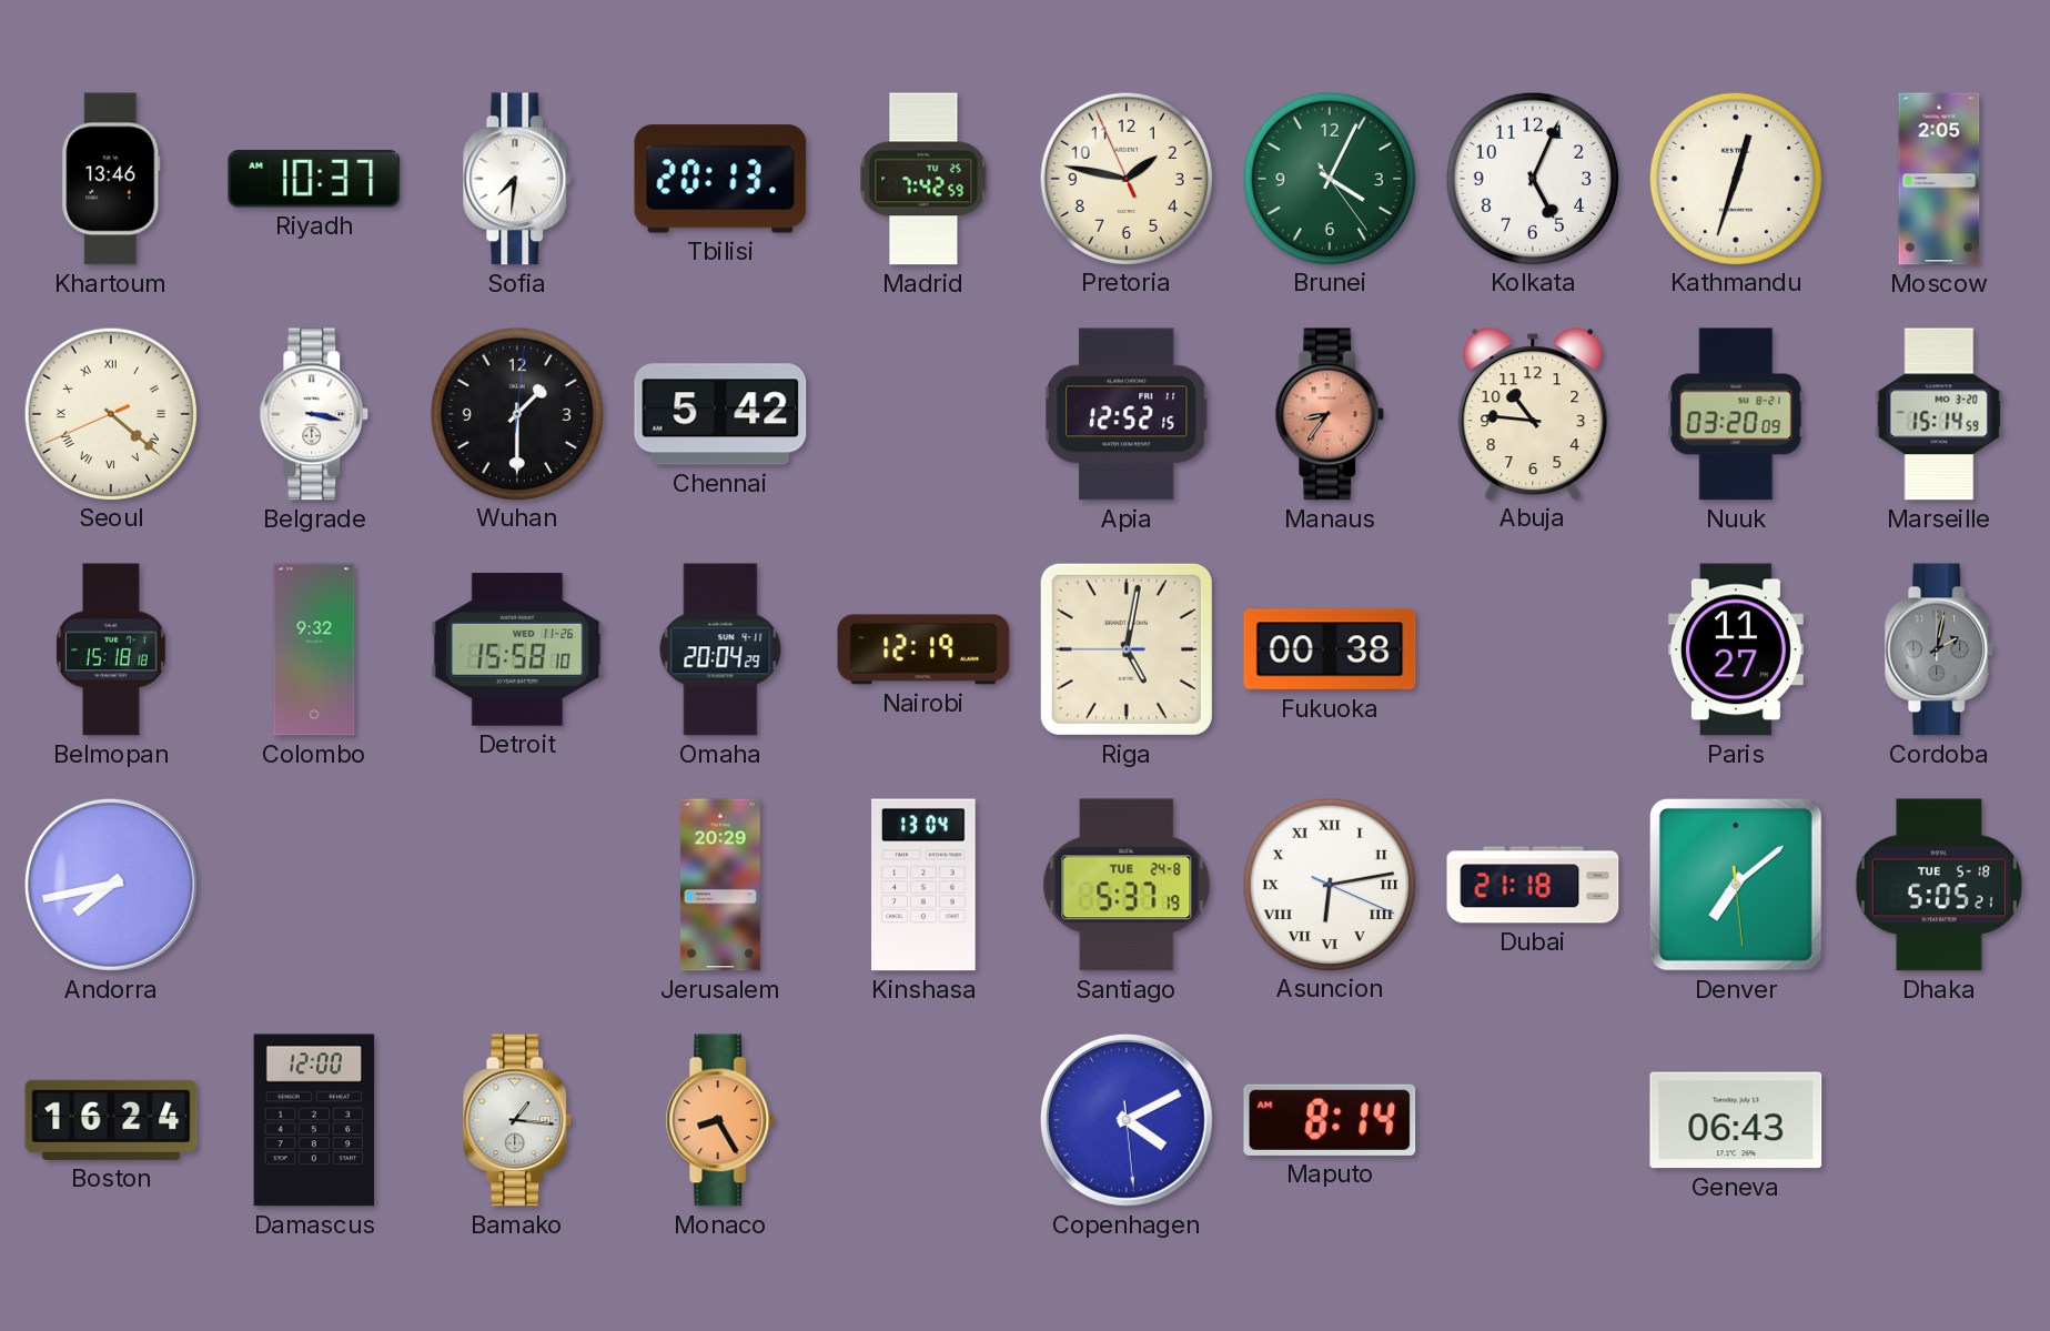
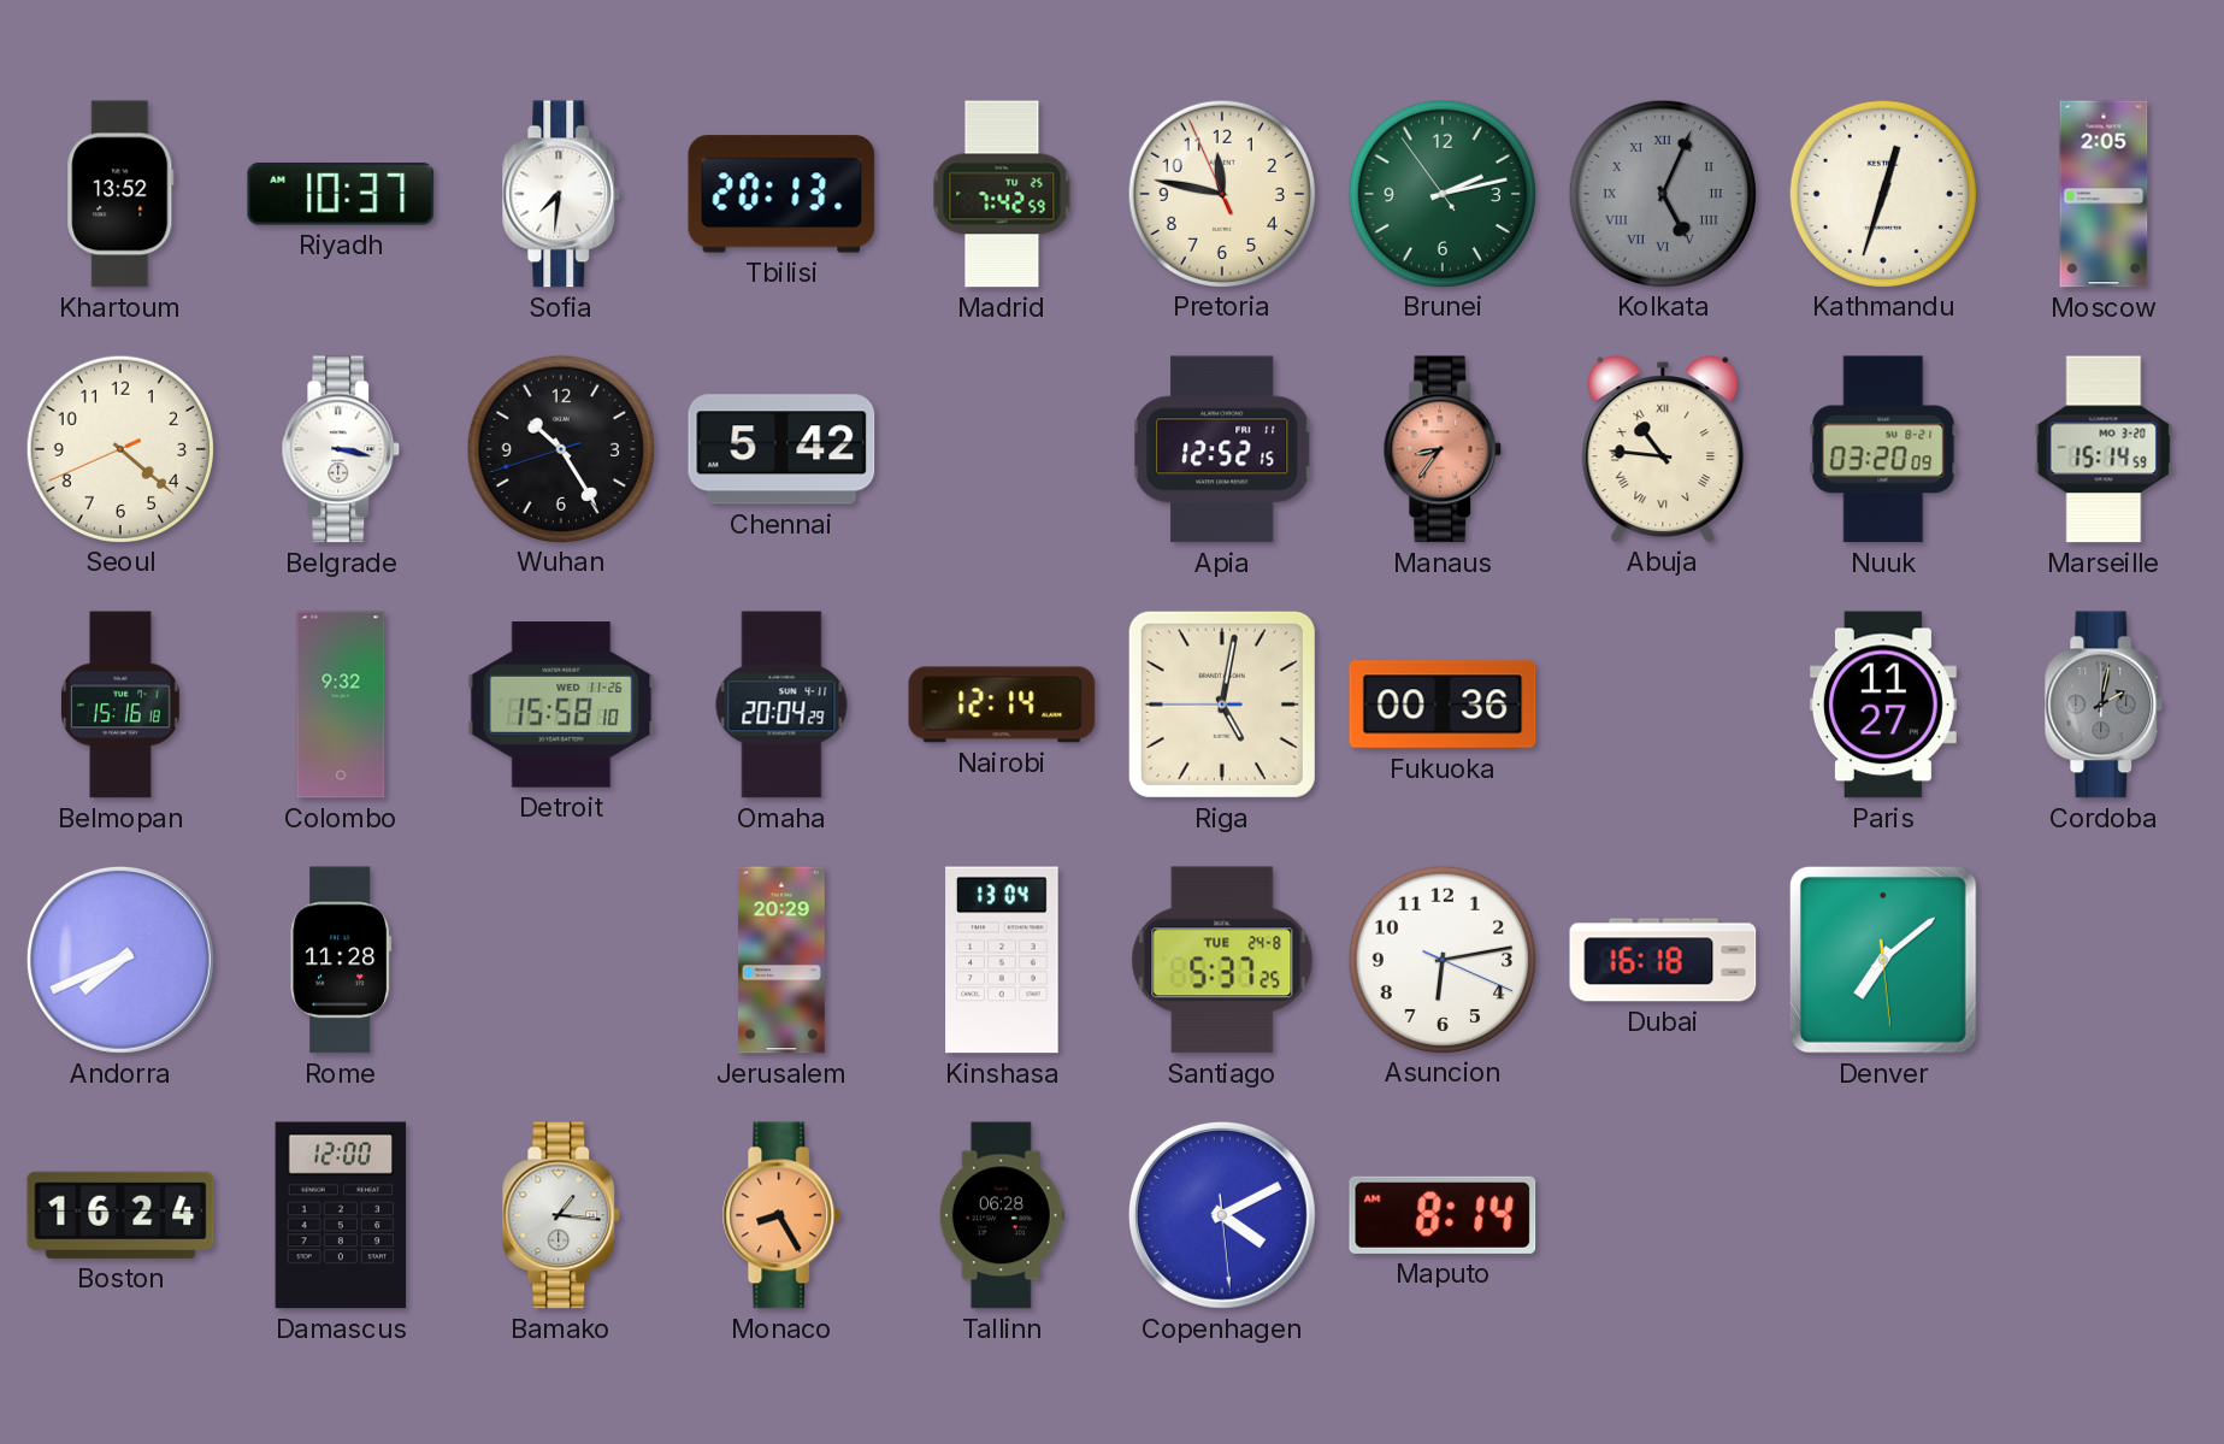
Khartoum: 13:46 -> 13:52 (120, 194)
Pretoria: 1:46 -> 11:46 (1221, 193)
Brunei: 4:04 -> 2:12 (1441, 193)
Kolkata dial: white -> grey (1662, 193)
Kolkata numerals: Arabic -> Roman (1662, 193)
Seoul numerals: Roman -> Arabic (119, 448)
Wuhan: 1:30 -> 10:24 (560, 448)
Abuja numerals: Arabic -> Roman (1663, 449)
Belmopan: 15:18 -> 15:16 (120, 705)
Nairobi: 12:19 -> 12:14 (1002, 705)
Fukuoka: 00:38 -> 00:36 (1443, 705)
Andorra: 7:43 -> 7:41 (120, 960)
Rome: none -> 11:28 (341, 960)
Santiago: 5:37:19 -> 5:37:25 (1222, 960)
Asuncion numerals: Roman -> Arabic (1441, 959)
Dubai: 21:18 -> 16:18 (1663, 960)
Dhaka: 5:05 -> none (1939, 885)
Tallinn: none -> 06:28 (1002, 1215)
Geneva: 06:43 -> none (1736, 1120)
